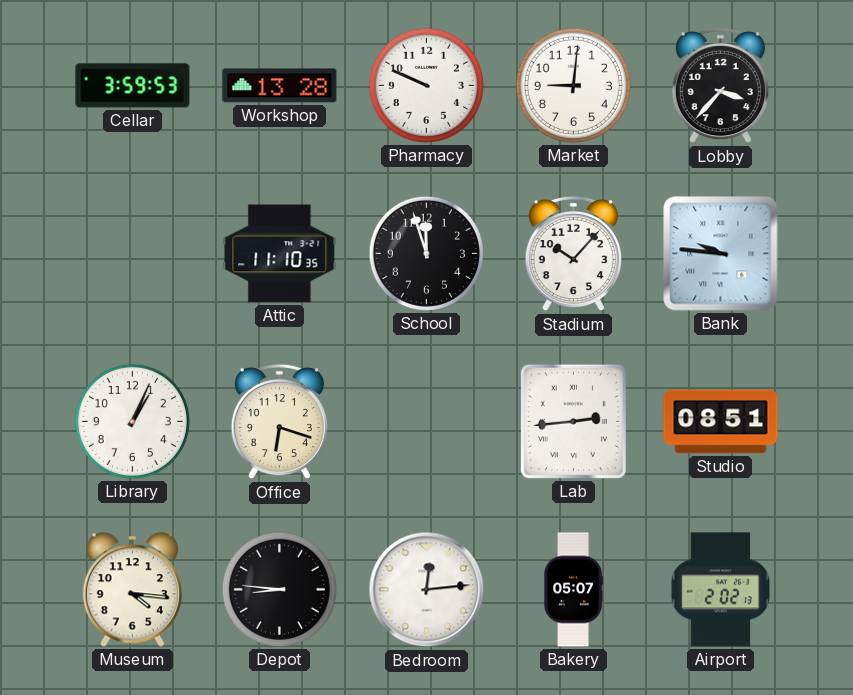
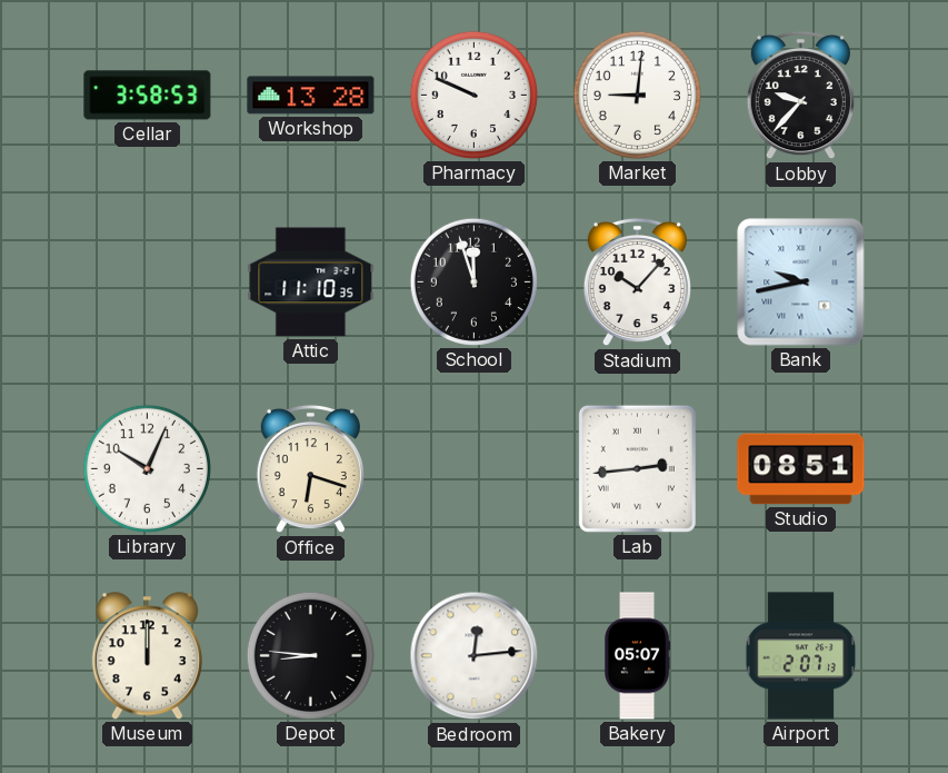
Cellar: 3:59 -> 3:58 (148, 96)
Lobby: 3:37 -> 9:37 (800, 96)
Bank: 9:46 -> 9:43 (801, 283)
Library: 1:04 -> 10:04 (147, 468)
Museum: 4:16 -> 12:00 (147, 656)
Airport: 2:02 -> 2:07 (801, 656)
